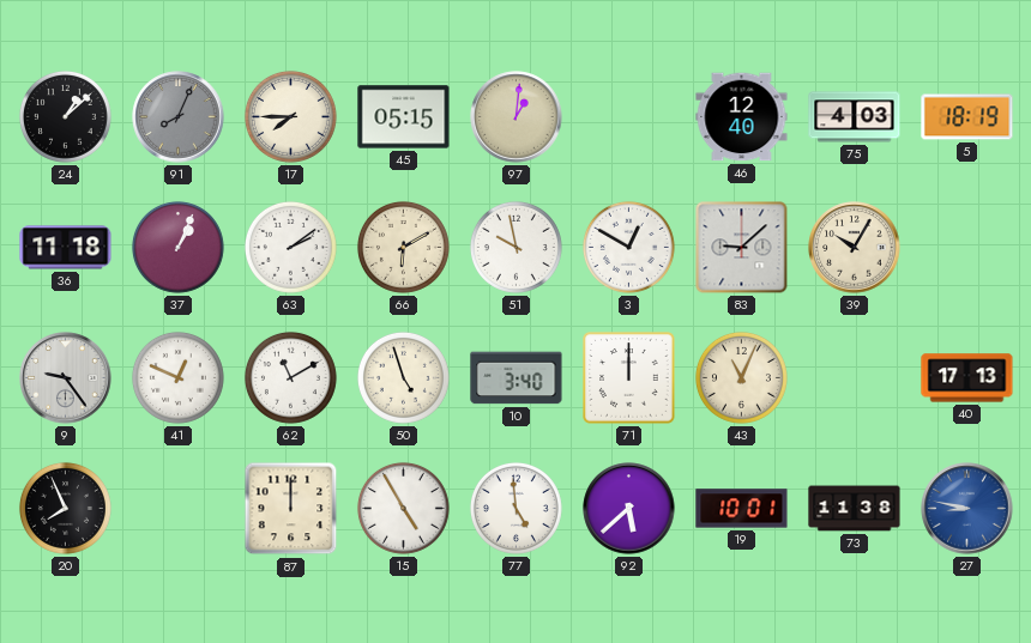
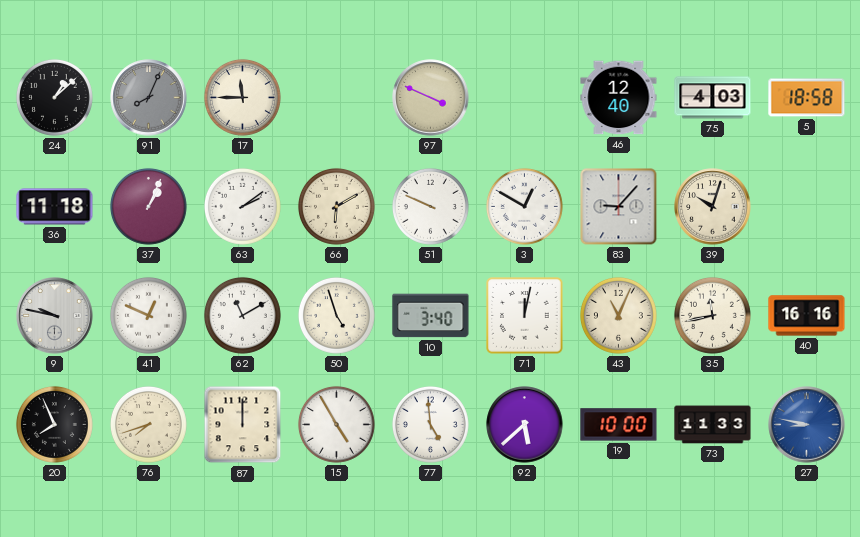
17: 7:45 -> 11:45 (242, 97)
45: 05:15 -> none (404, 117)
97: 1:01 -> 3:49 (431, 98)
5: 18:19 -> 18:58 (807, 98)
51: 9:58 -> 9:49 (430, 206)
83: 9:08 -> 9:07 (619, 207)
39: 10:05 -> 10:03 (713, 207)
9: 9:24 -> 9:47 (55, 316)
71: 12:00 -> 12:02 (525, 316)
35: none -> 11:43 (712, 315)
40: 17:13 -> 16:16 (807, 316)
76: none -> 7:42 (148, 424)
19: 10:01 -> 10:00 (619, 425)
73: 11:38 -> 11:33 (713, 425)
